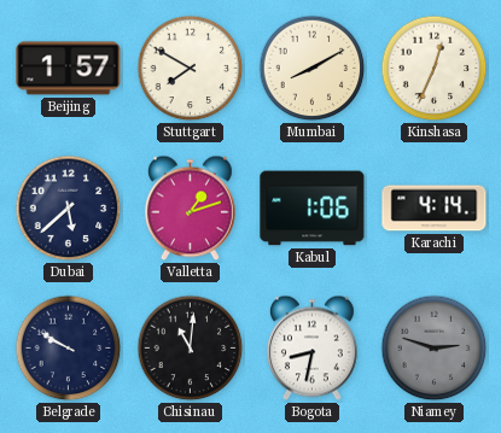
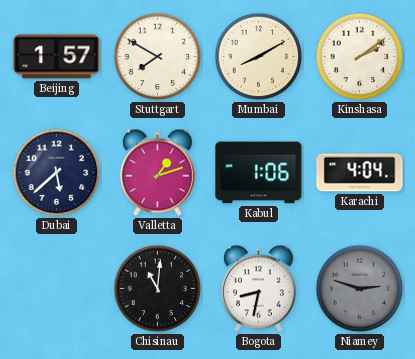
Kinshasa: 12:34 -> 2:09 (360, 57)
Karachi: 4:14 -> 4:04 (360, 173)
Belgrade: 9:50 -> none (69, 349)
